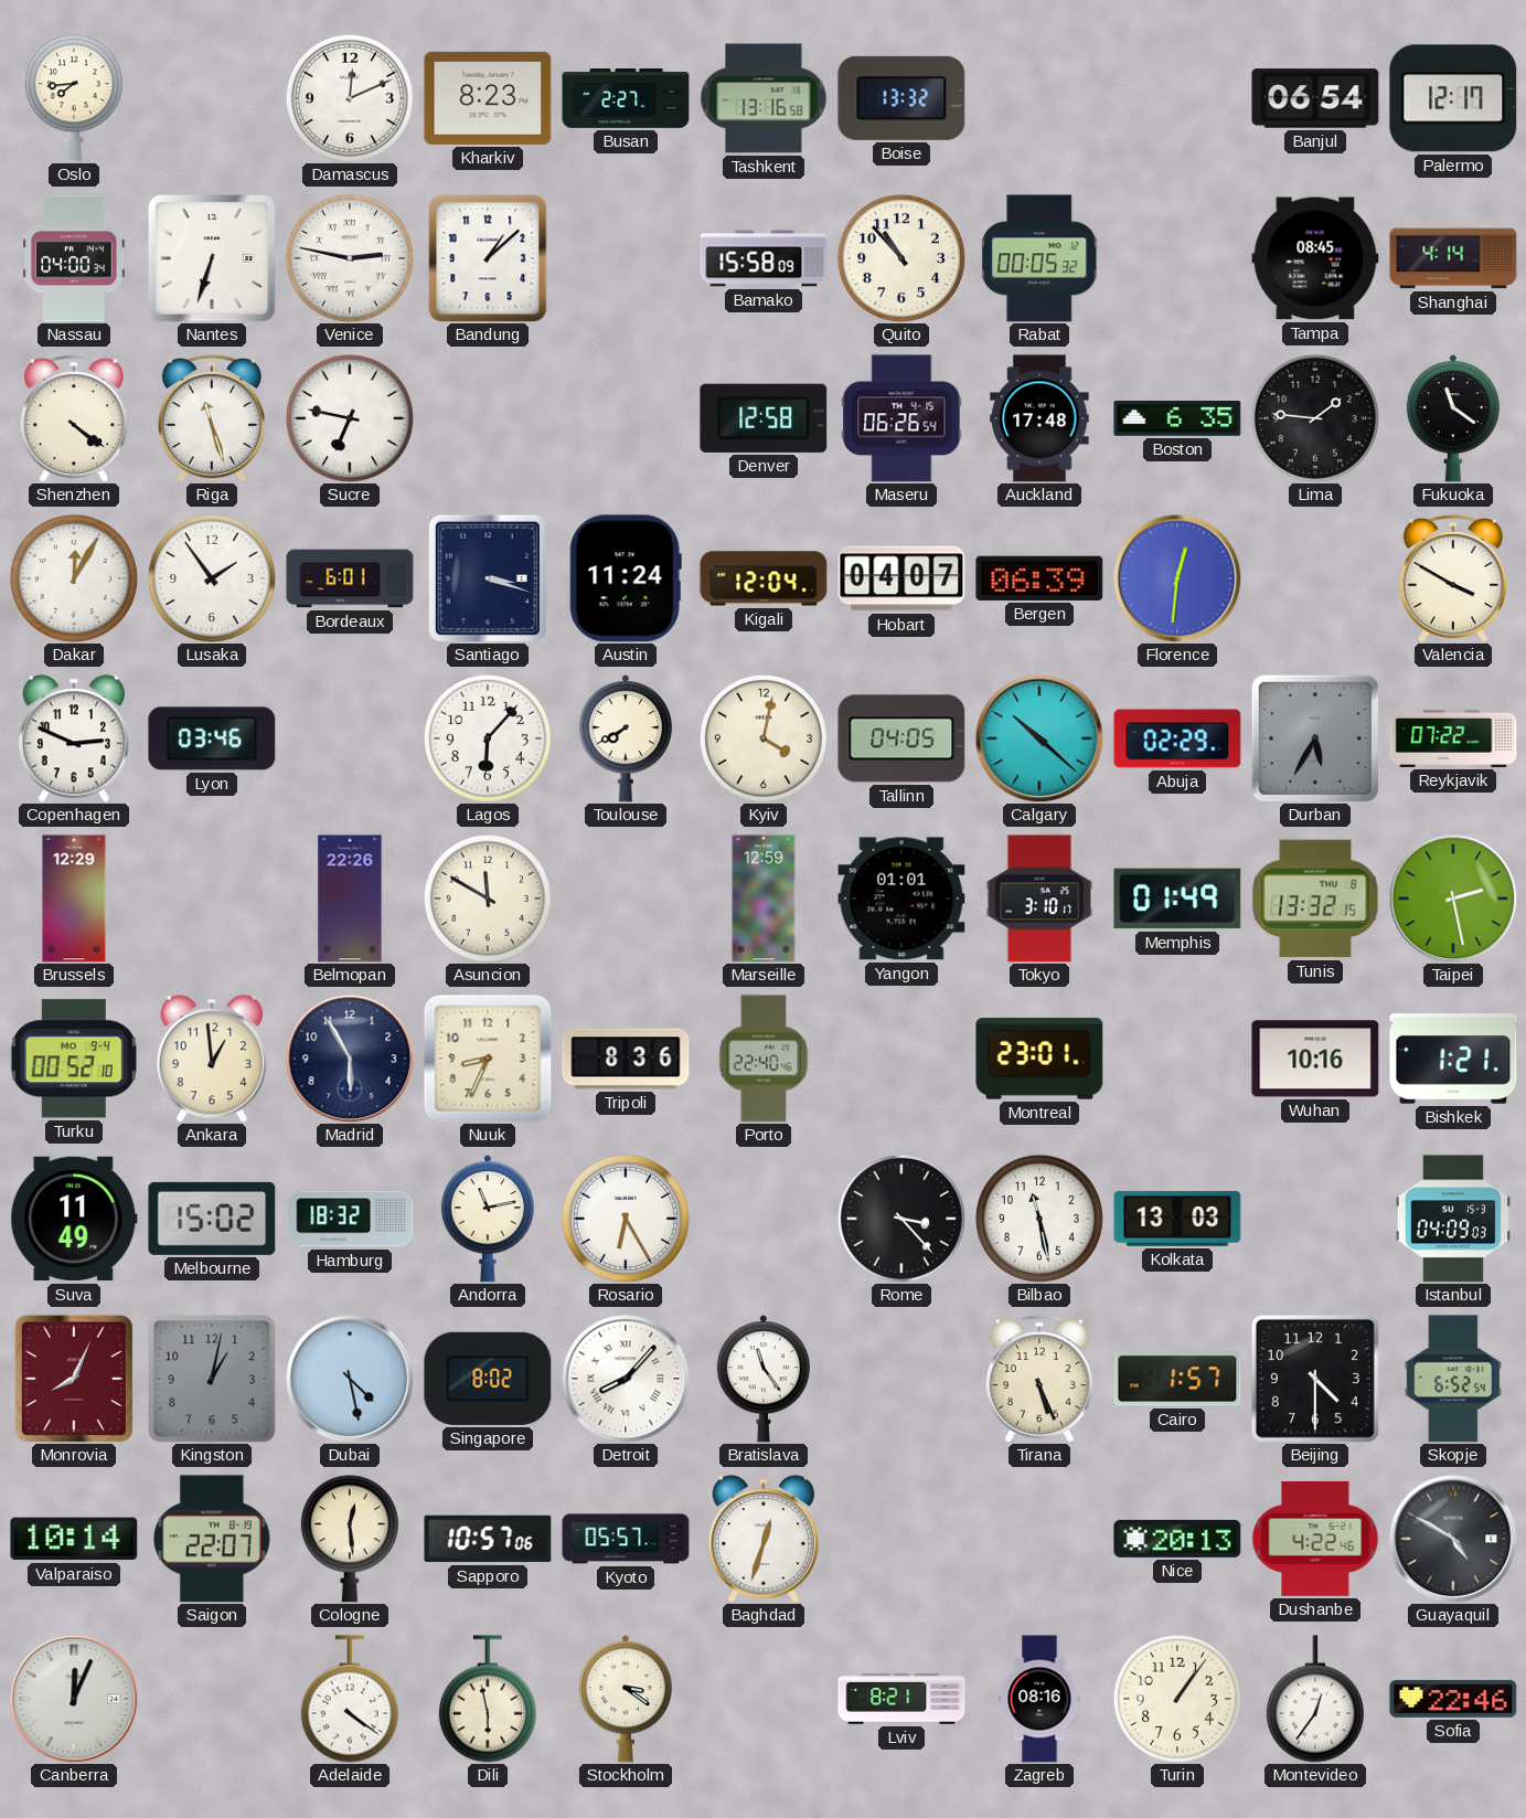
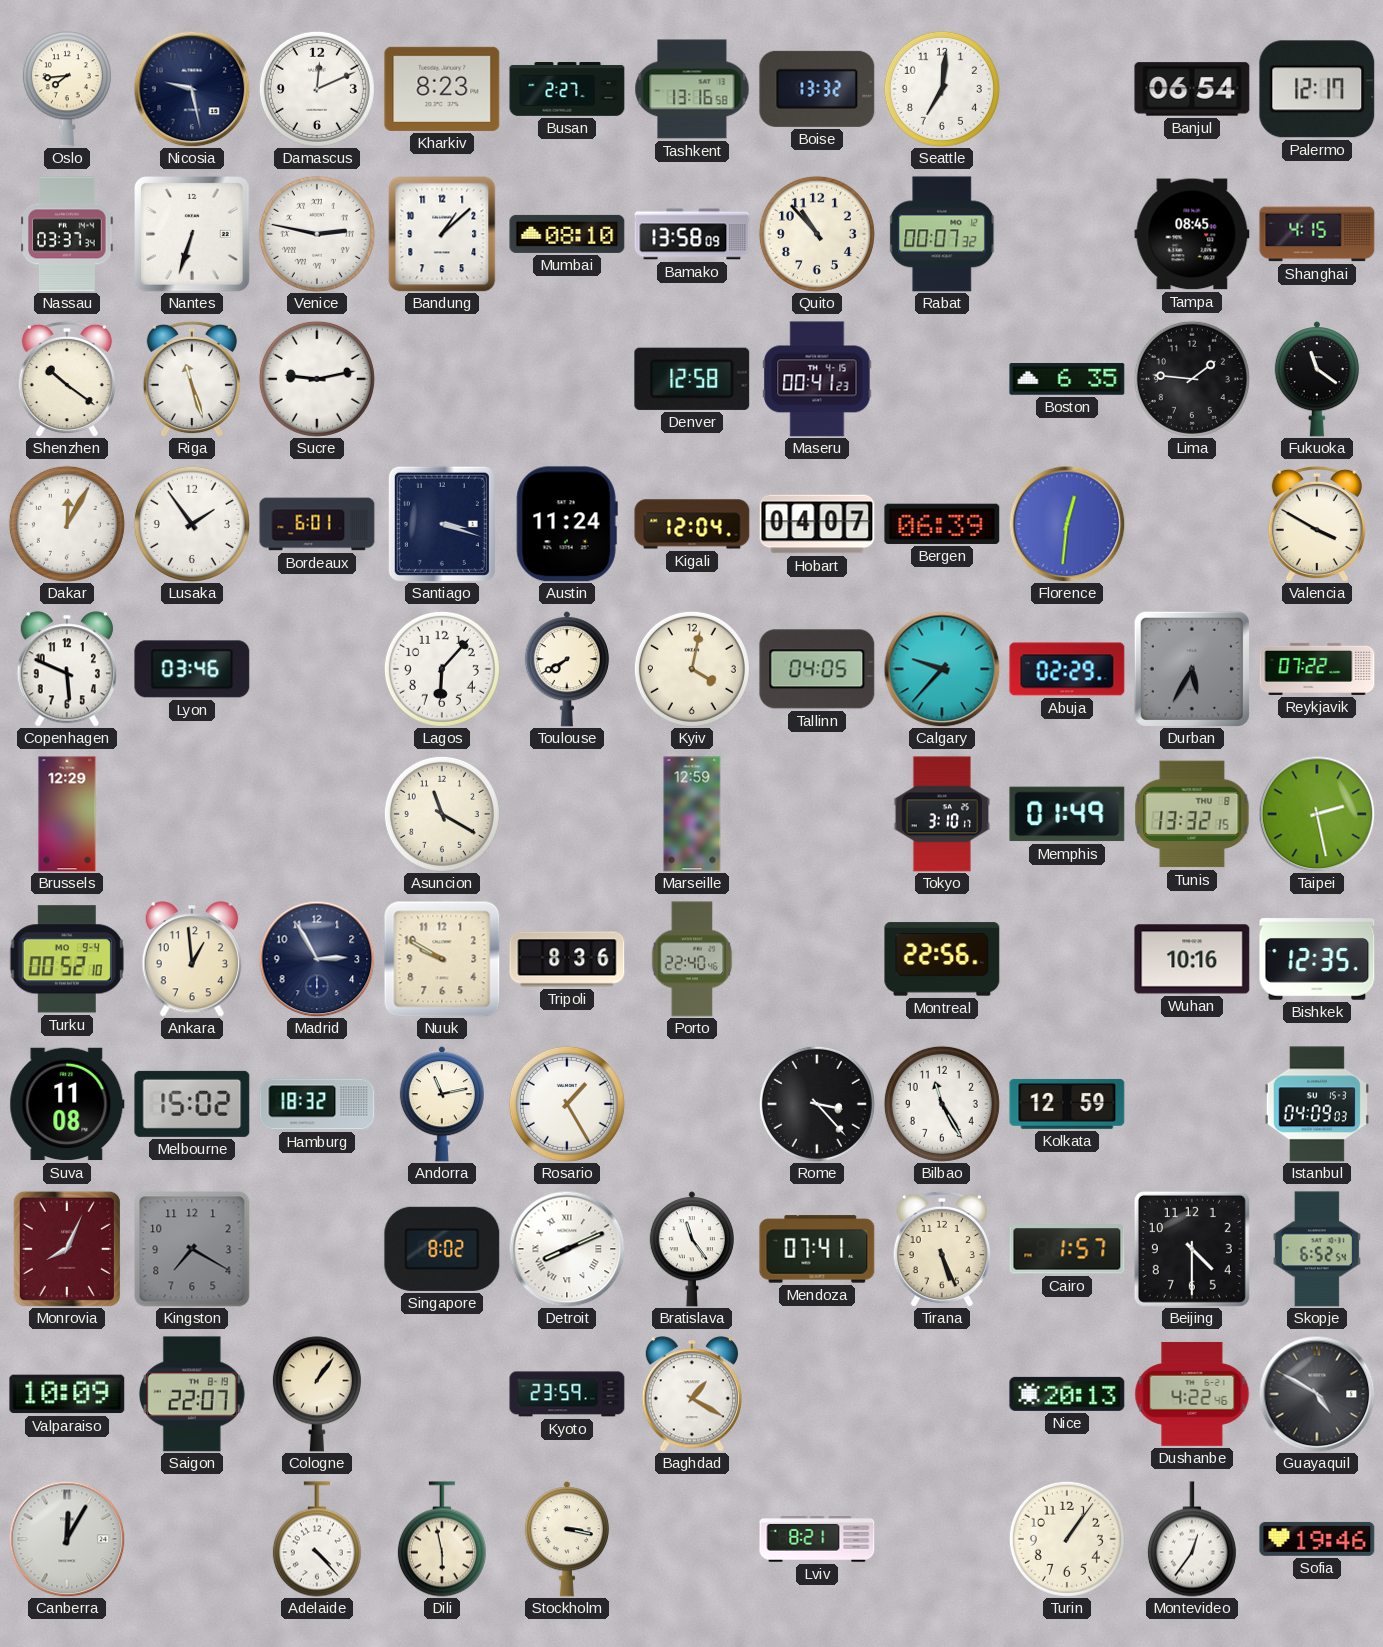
Nicosia: none -> 9:28 (192, 89)
Seattle: none -> 7:01 (942, 89)
Nassau: 04:00 -> 03:37 (67, 234)
Mumbai: none -> 08:10 (567, 234)
Bamako: 15:58 -> 13:58 (692, 234)
Rabat: 00:05 -> 00:07 (943, 234)
Shanghai: 4:14 -> 4:15 (1317, 234)
Shenzhen: 4:21 -> 10:21 (67, 379)
Sucre: 6:47 -> 9:13 (317, 379)
Maseru: 06:26 -> 00:41 (817, 379)
Auckland: 17:48 -> none (1039, 418)
Copenhagen: 2:49 -> 5:49 (67, 669)
Calgary: 10:22 -> 9:37 (942, 669)
Belmopan: 22:26 -> none (350, 899)
Asuncion: 11:50 -> 11:20 (442, 814)
Yangon: 01:01 -> none (901, 899)
Madrid: 5:55 -> 2:55 (317, 959)
Nuuk: 8:34 -> 9:50 (442, 959)
Montreal: 23:01 -> 22:56 (942, 959)
Bishkek: 1:21 -> 12:35 (1317, 959)
Suva: 11:49 -> 11:08 (67, 1104)
Rosario: 6:25 -> 1:25 (567, 1104)
Bilbao: 11:28 -> 11:25 (942, 1104)
Kolkata: 13:03 -> 12:59 (1067, 1104)
Kingston: 1:02 -> 7:20 (192, 1249)
Dubai: 4:28 -> none (350, 1379)
Detroit: 8:07 -> 8:11 (567, 1249)
Mendoza: none -> 07:41 (817, 1249)
Valparaiso: 10:14 -> 10:09 (67, 1394)
Cologne: 12:29 -> 1:06 (317, 1394)
Sapporo: 10:57 -> none (488, 1539)
Kyoto: 05:57 -> 23:59 (567, 1394)
Baghdad: 12:33 -> 1:20 (692, 1394)
Canberra: 12:04 -> 12:05 (67, 1539)
Adelaide: 4:21 -> 4:23 (317, 1539)
Stockholm: 3:21 -> 3:17 (567, 1539)
Zagreb: 08:16 -> none (1039, 1699)
Sofia: 22:46 -> 19:46 (1317, 1539)
